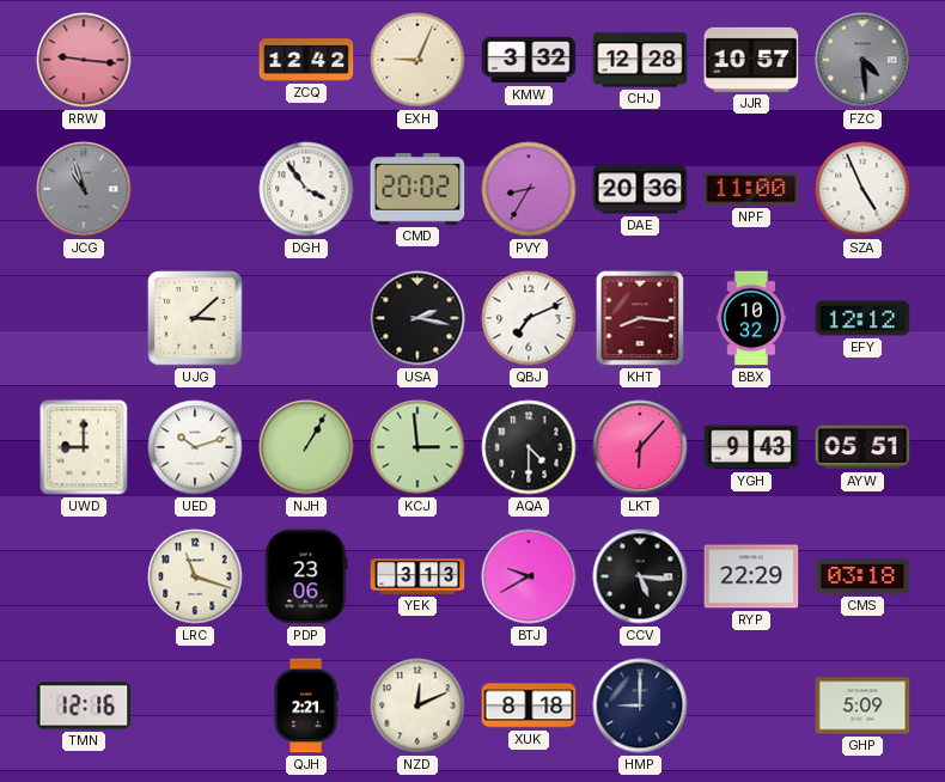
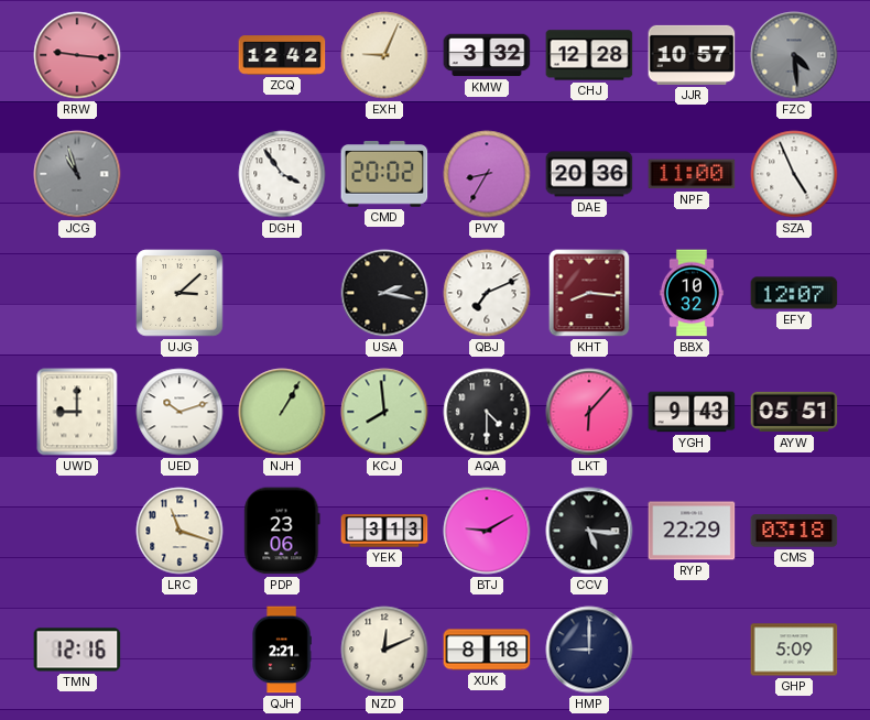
EFY: 12:12 -> 12:07 (794, 293)
KCJ: 2:59 -> 7:59 (384, 412)
BTJ: 9:40 -> 9:10 (487, 531)
